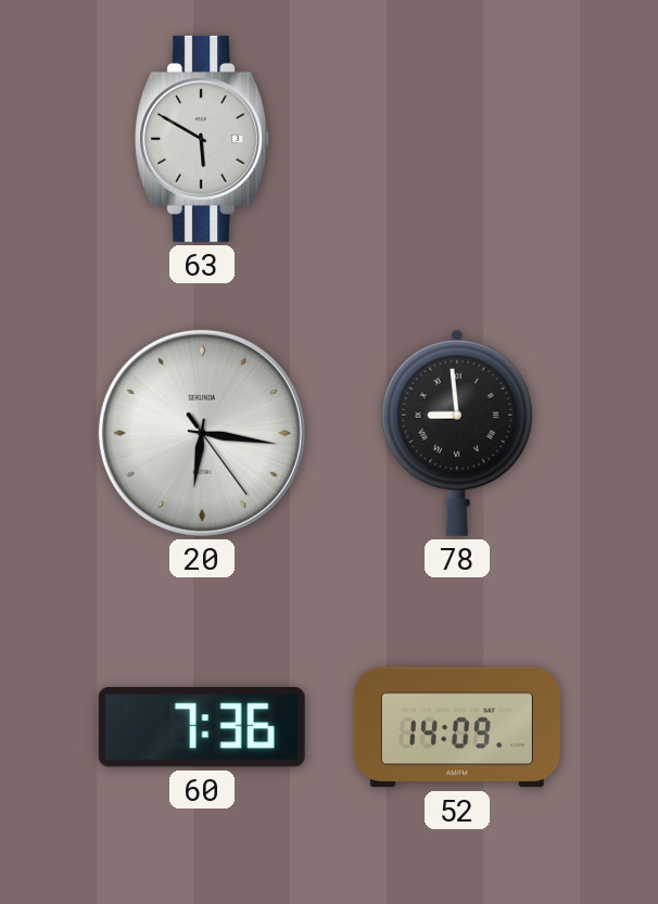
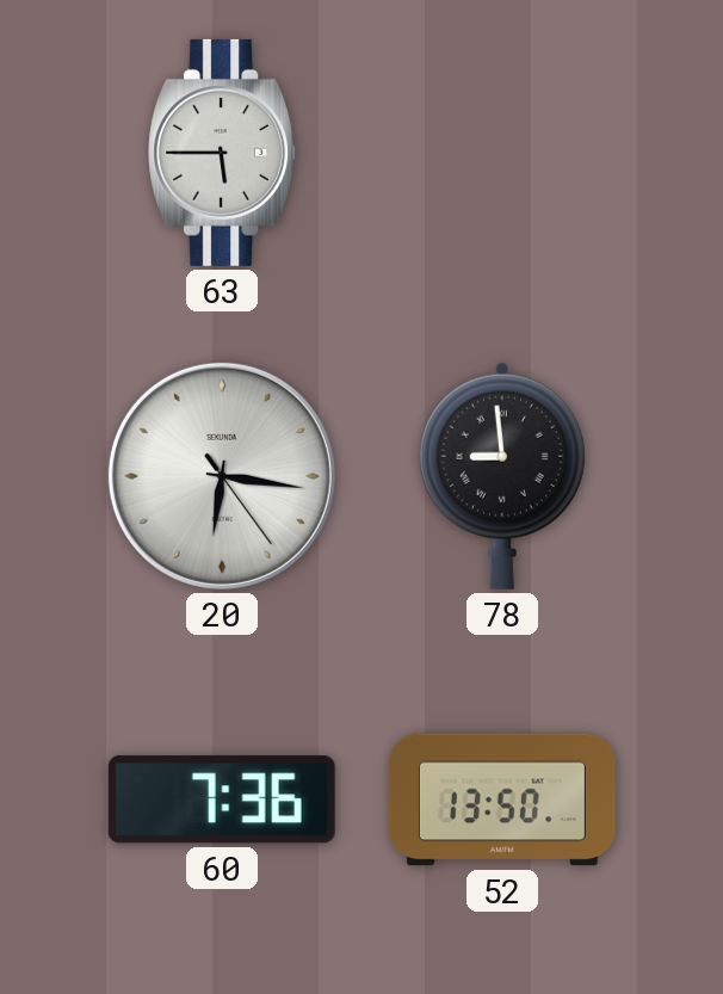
63: 5:50 -> 5:45 (223, 153)
52: 14:09 -> 13:50 (502, 799)
